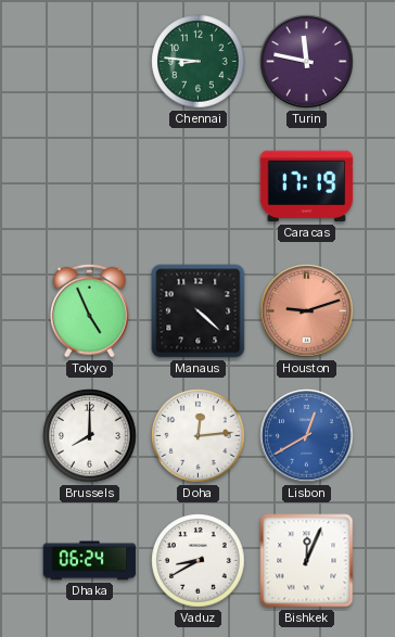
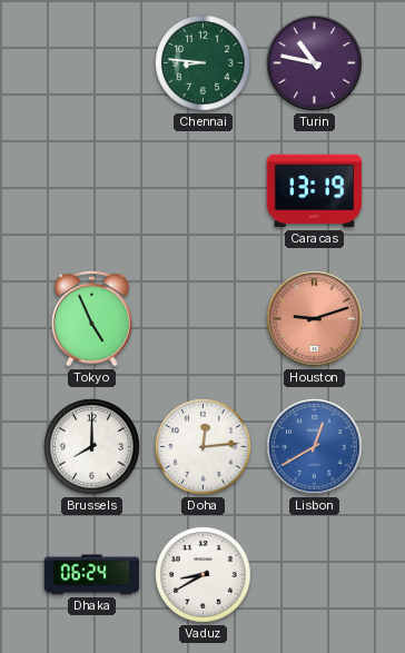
Turin: 11:47 -> 10:47 (315, 63)
Caracas: 17:19 -> 13:19 (315, 191)
Manaus: 4:22 -> none (199, 311)
Bishkek: 12:04 -> none (307, 561)
